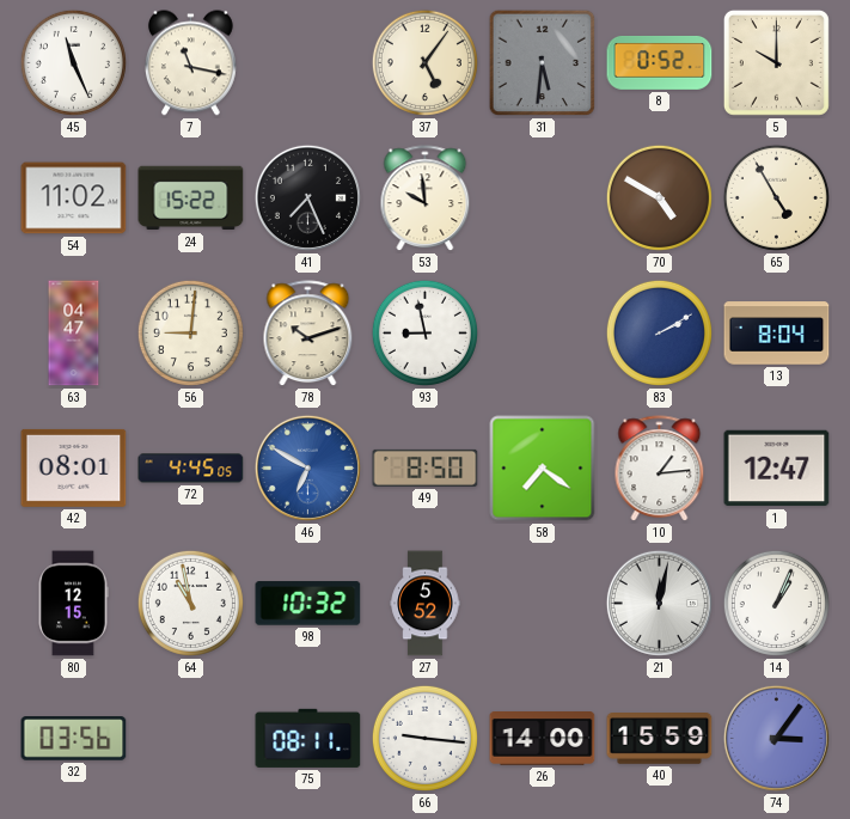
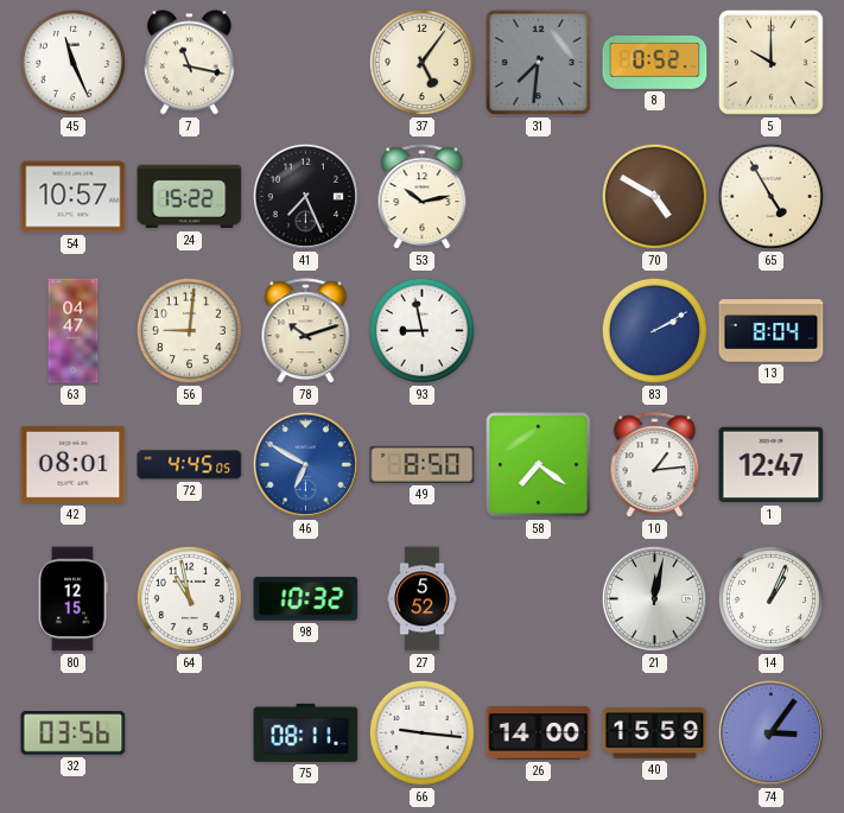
31: 5:31 -> 7:31 (539, 63)
54: 11:02 -> 10:57 (74, 197)
53: 9:59 -> 10:13 (423, 197)
